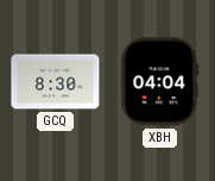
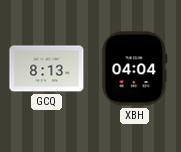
GCQ: 8:30 -> 8:13 (47, 69)
